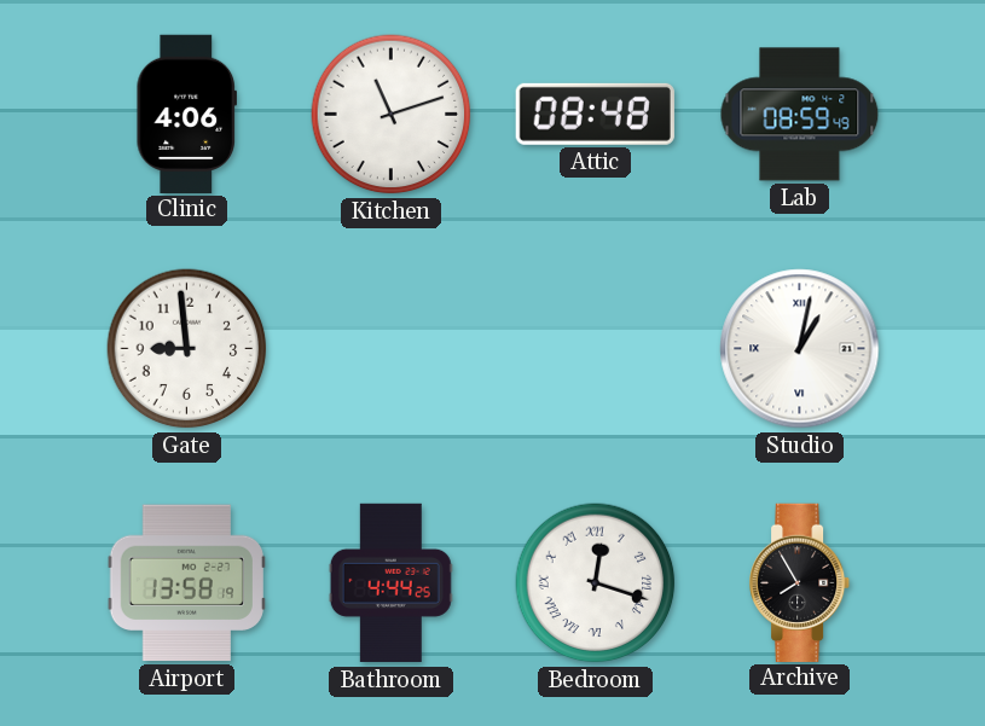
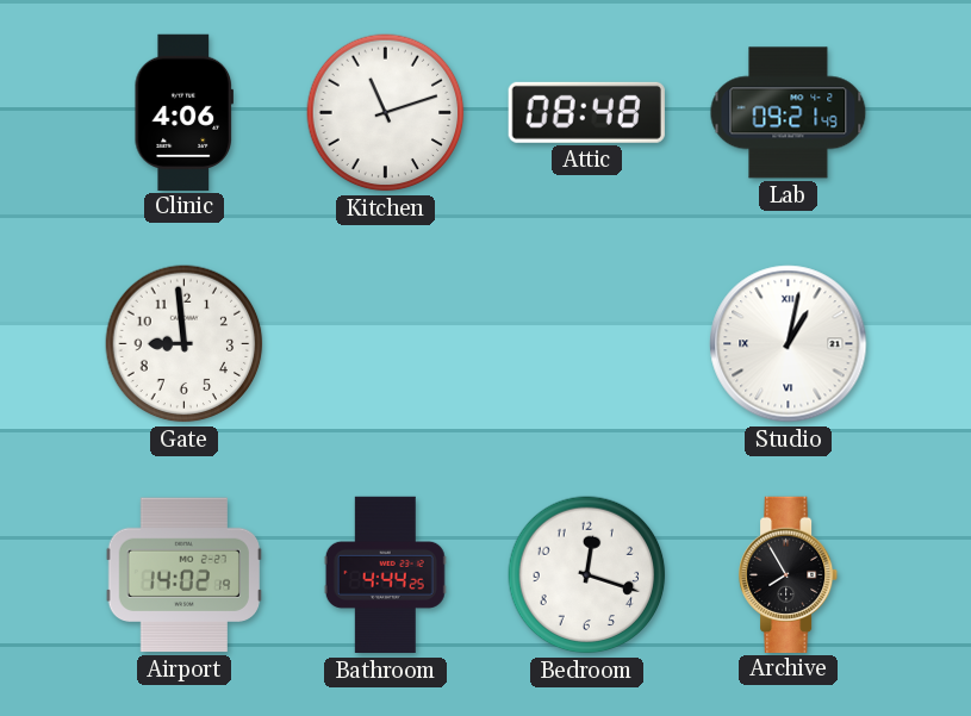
Lab: 08:59 -> 09:21 (789, 113)
Airport: 13:58 -> 14:02 (183, 575)
Bedroom numerals: Roman -> Arabic (587, 575)
